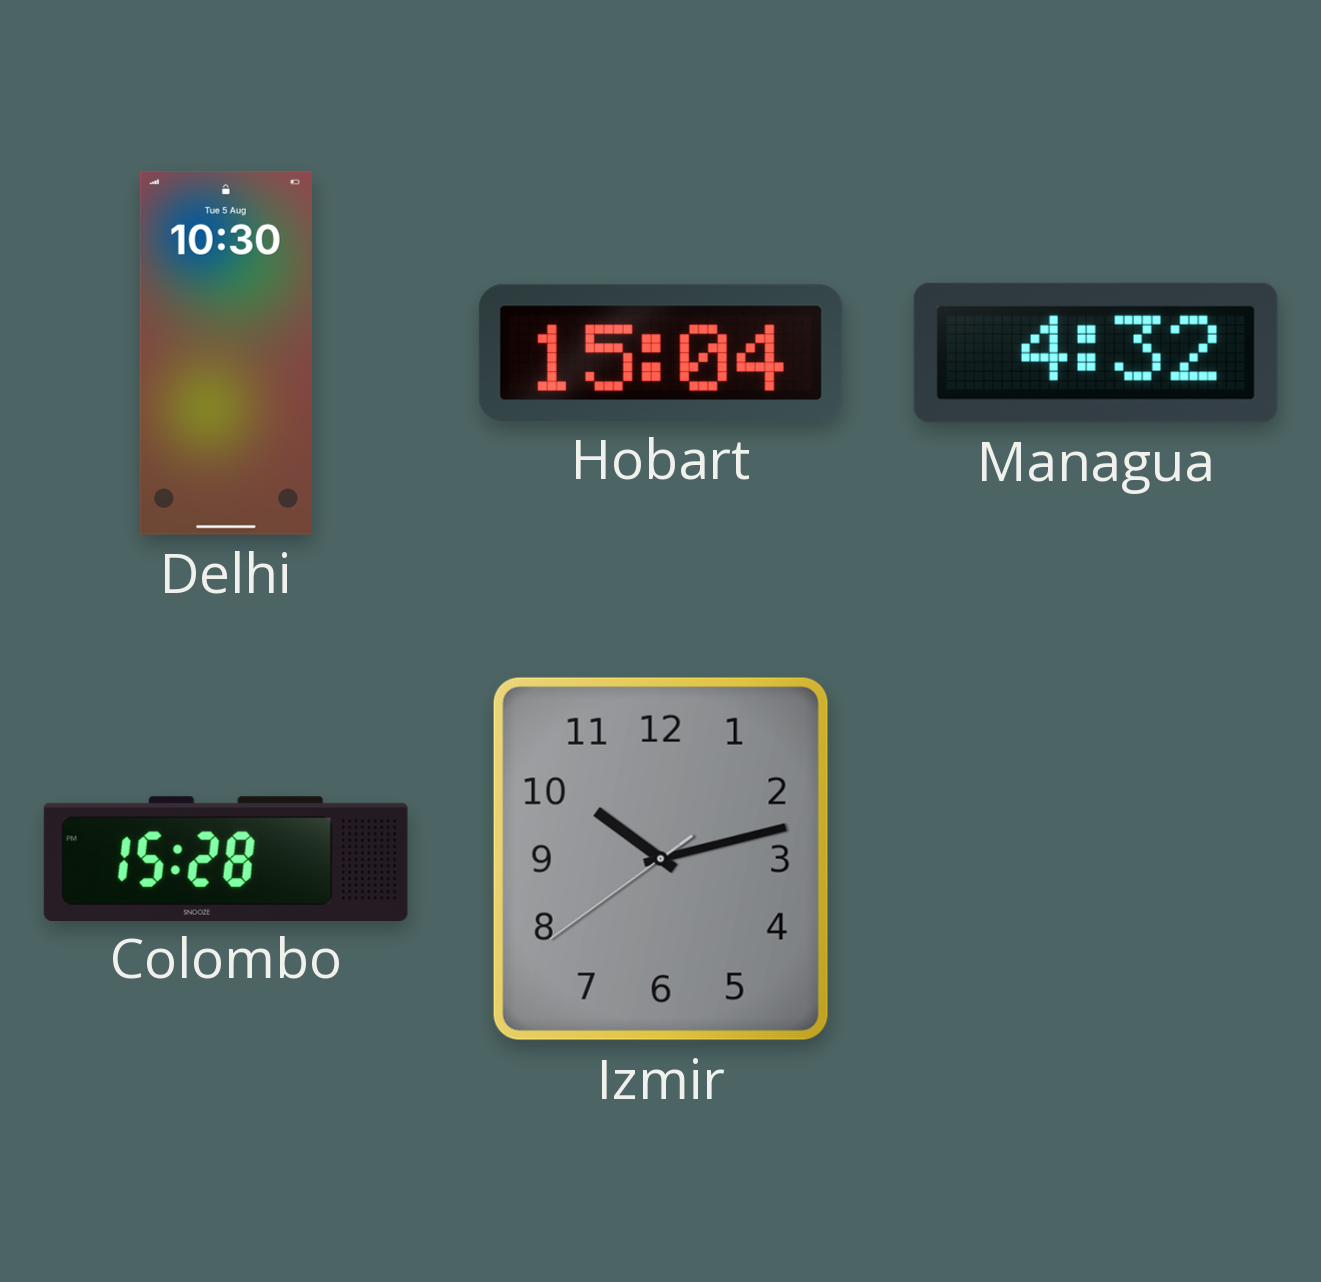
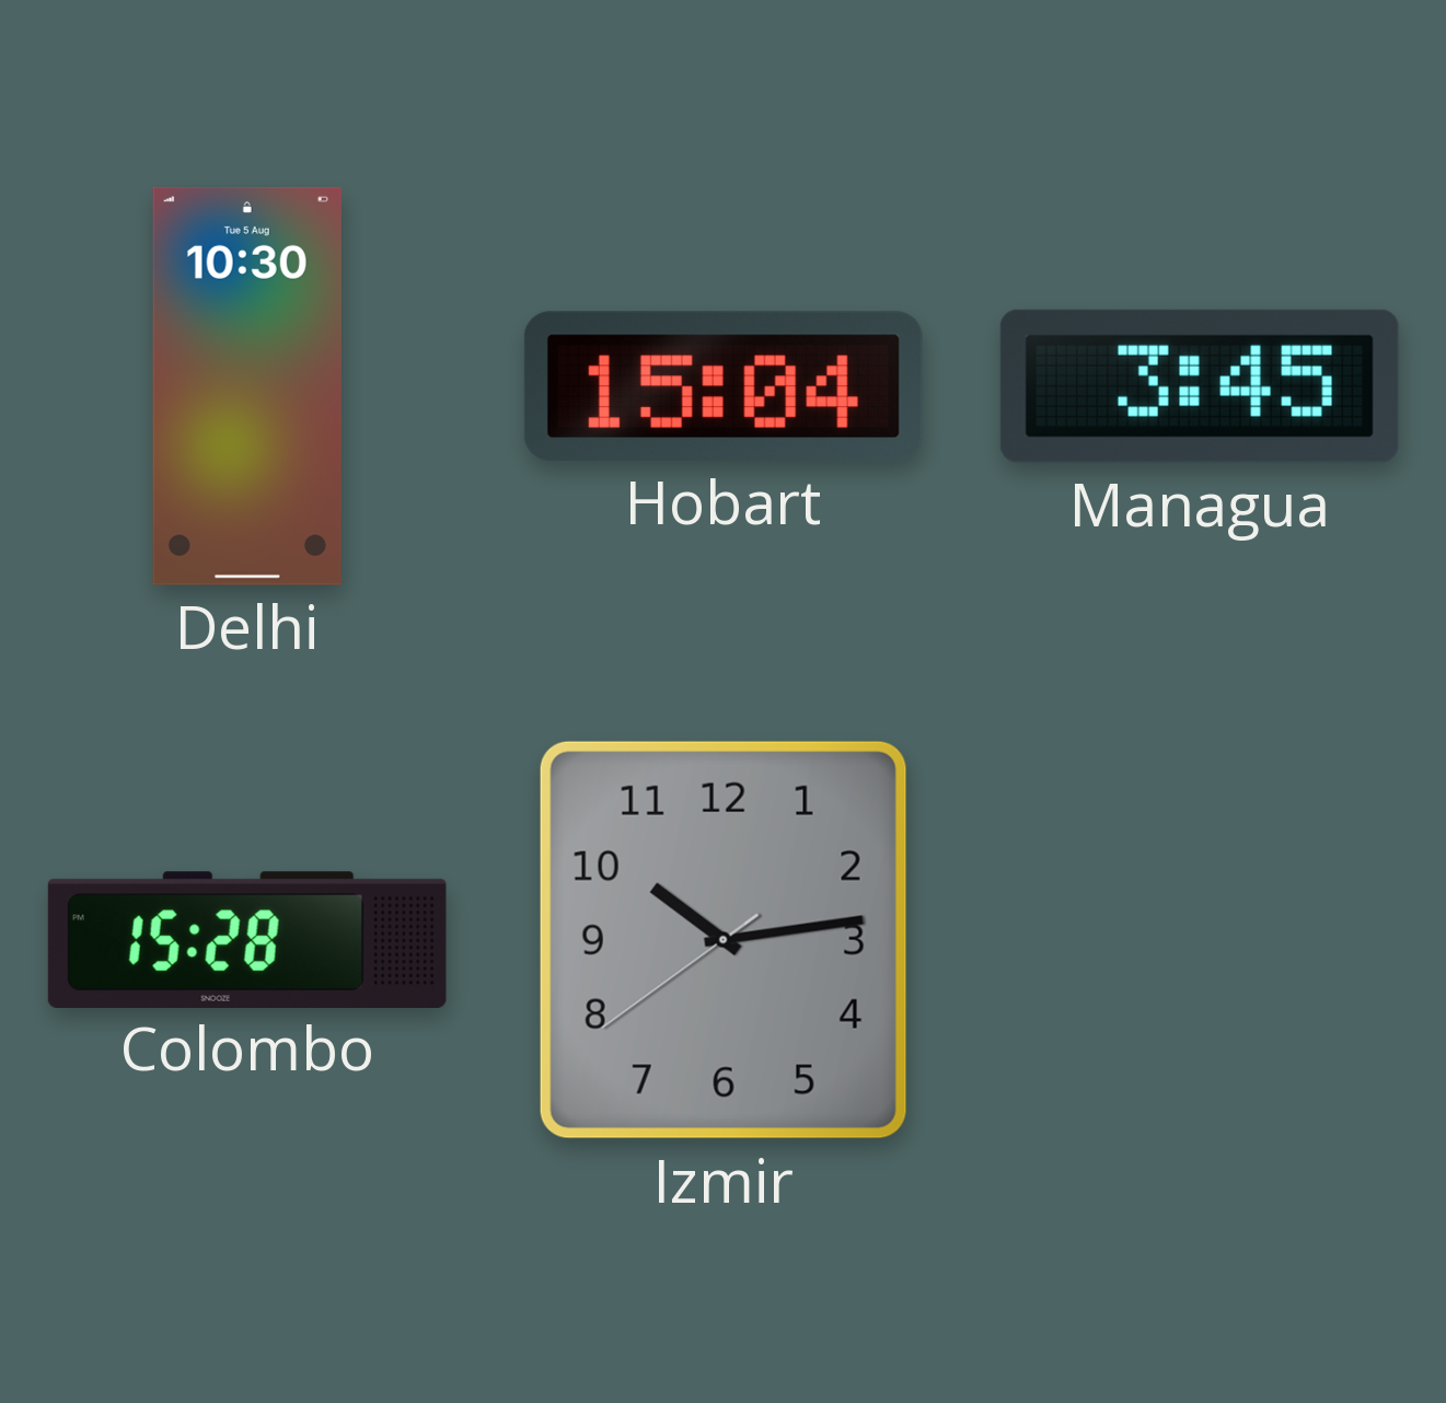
Managua: 4:32 -> 3:45 (1200, 386)
Izmir: 10:12 -> 10:13 (724, 940)
